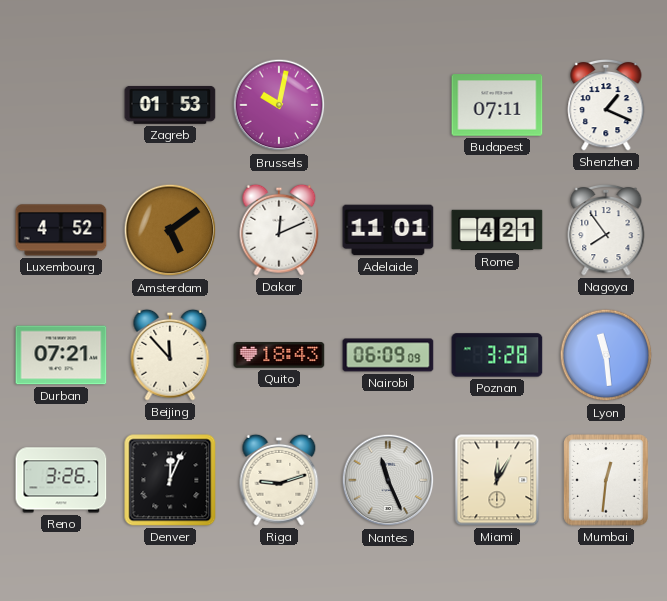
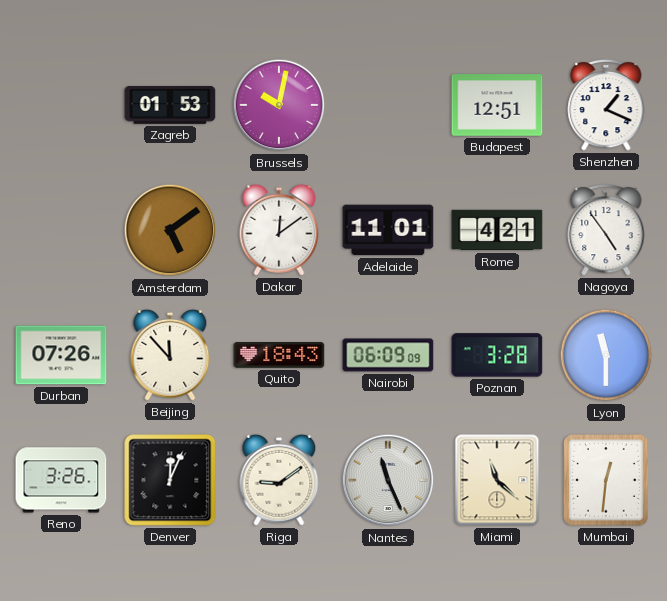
Budapest: 07:11 -> 12:51 (497, 105)
Luxembourg: 4:52 -> none (61, 230)
Dakar: 12:11 -> 12:09 (279, 230)
Nagoya: 7:54 -> 4:54 (606, 230)
Durban: 07:21 -> 07:26 (61, 355)
Lyon: 11:29 -> 11:30 (606, 355)
Riga: 9:12 -> 9:09 (279, 480)
Miami: 12:05 -> 11:22 (497, 480)
